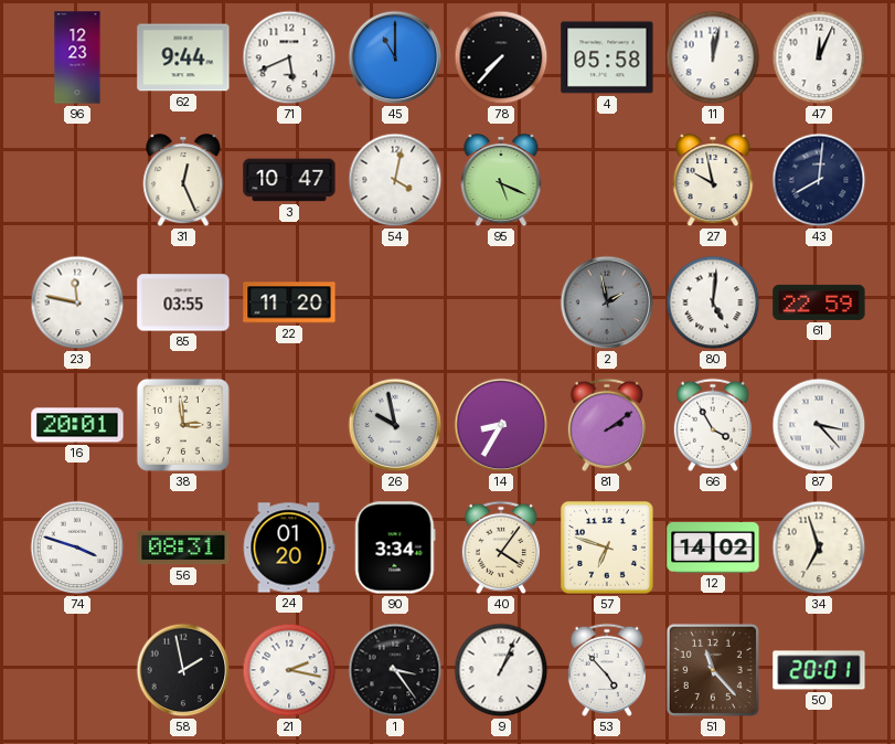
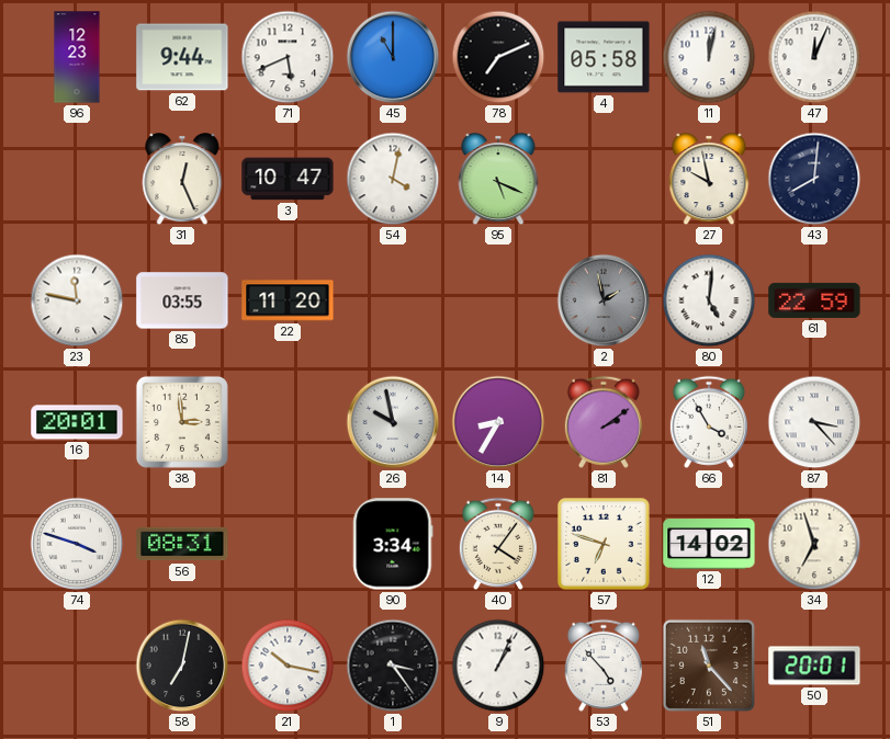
78: 7:37 -> 7:11 (498, 57)
24: 01:20 -> none (289, 548)
58: 1:58 -> 7:02 (182, 666)
21: 2:17 -> 10:17 (288, 666)
